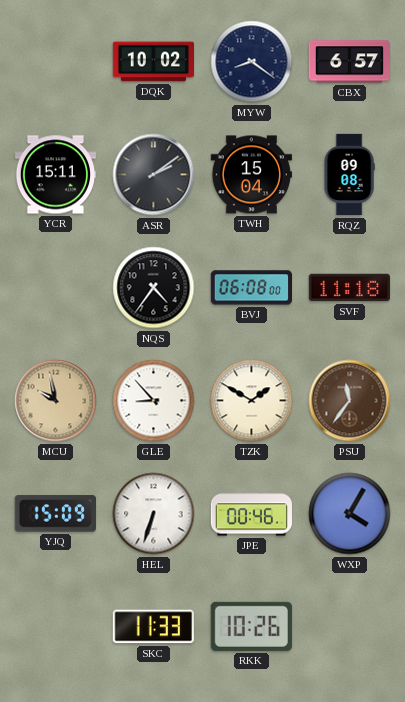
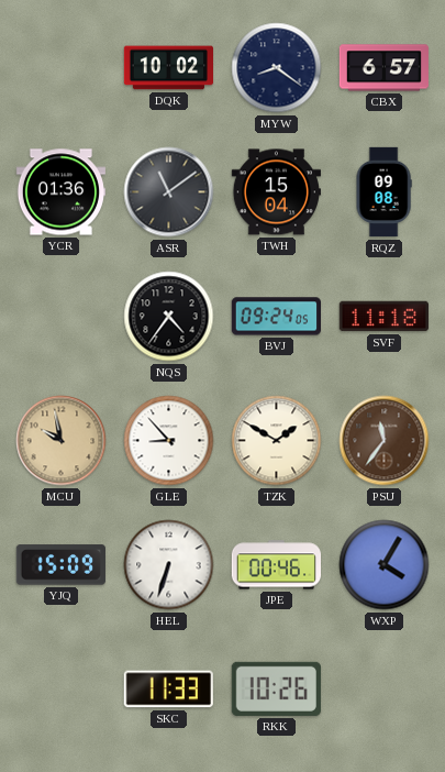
YCR: 15:11 -> 01:36 (60, 192)
ASR: 2:09 -> 11:09 (169, 192)
BVJ: 06:08 -> 09:24 (276, 317)
